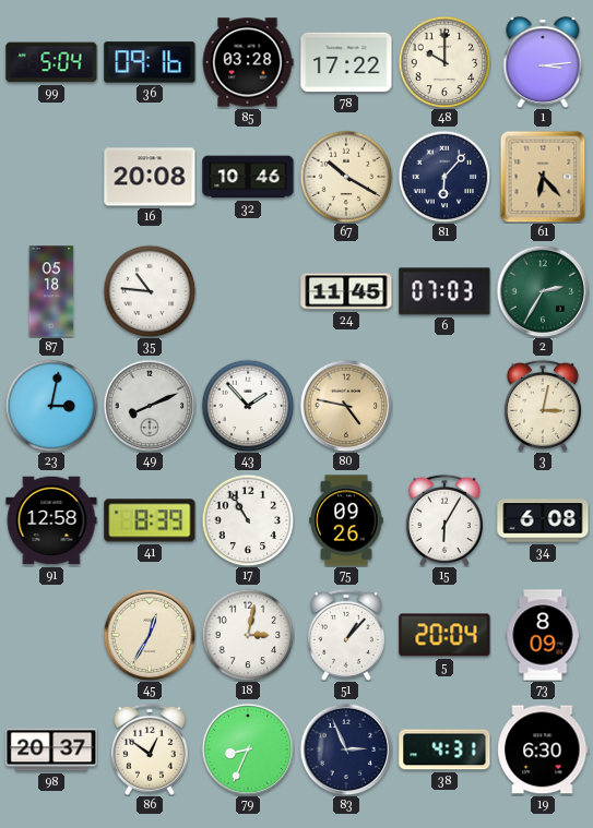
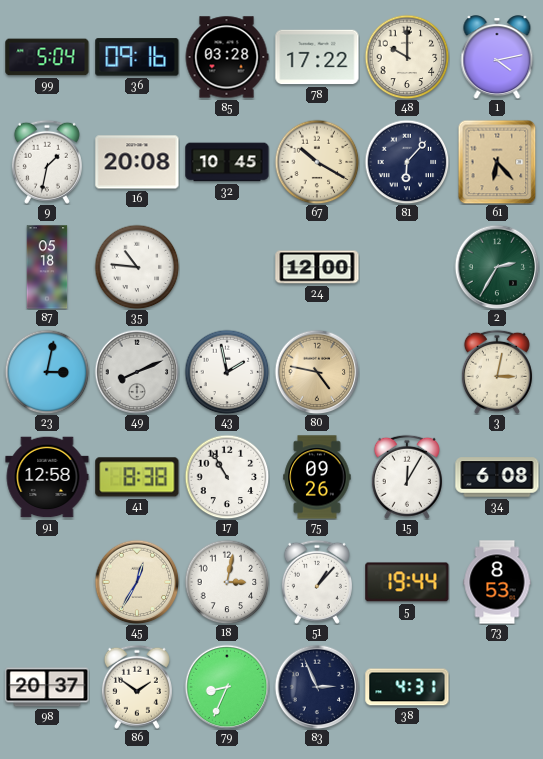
1: 3:14 -> 4:13 (497, 57)
9: none -> 1:32 (47, 162)
32: 10:46 -> 10:45 (227, 162)
24: 11:45 -> 12:00 (317, 267)
6: 07:03 -> none (444, 291)
43: 1:53 -> 1:58 (227, 372)
41: 8:39 -> 8:38 (137, 477)
15: 6:05 -> 12:05 (407, 477)
5: 20:04 -> 19:44 (407, 582)
73: 8:09 -> 8:53 (497, 582)
86: 12:51 -> 1:51 (137, 687)
19: 6:30 -> none (543, 749)
